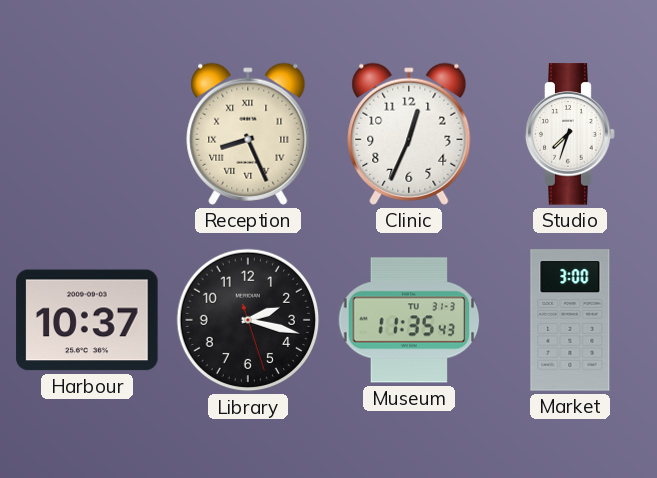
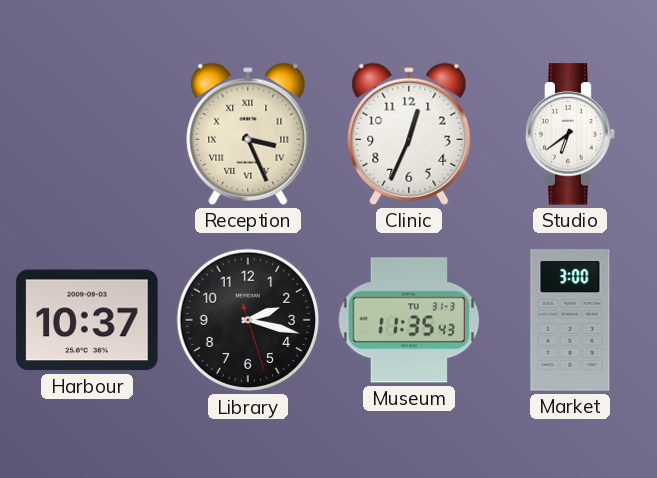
Reception: 8:26 -> 3:26 (248, 134)
Studio: 7:33 -> 6:39 (570, 134)
